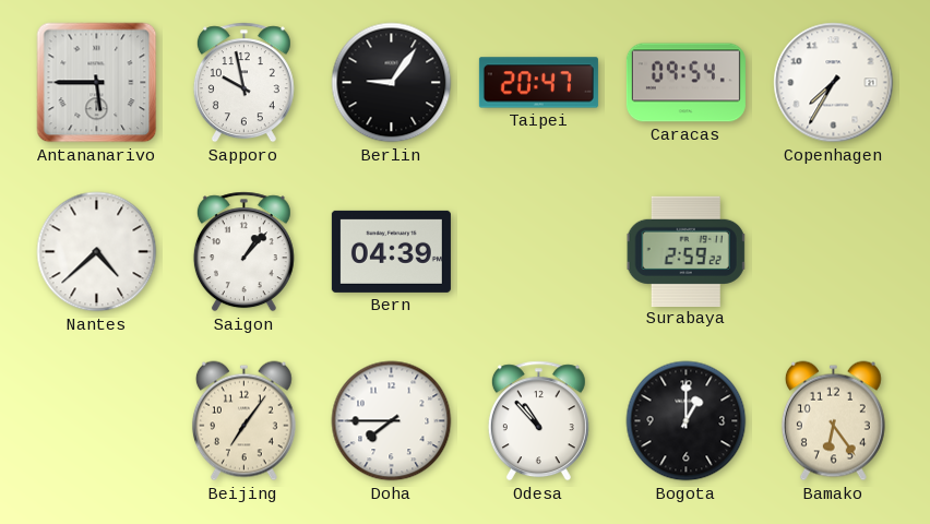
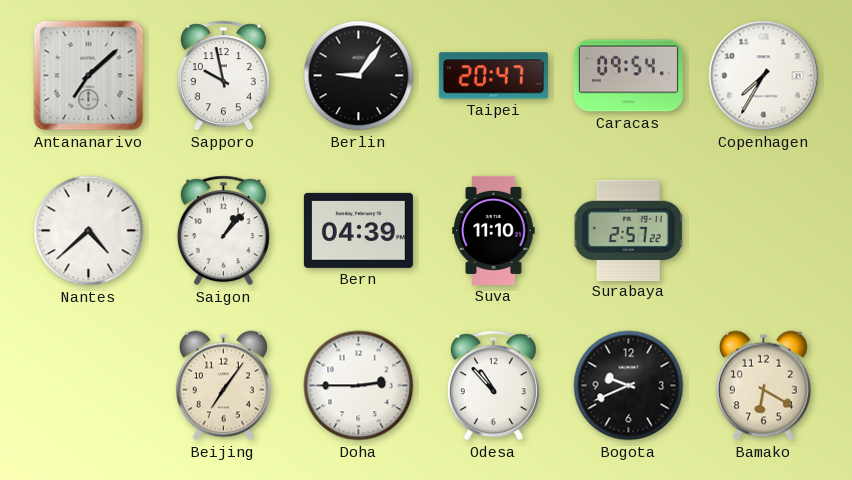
Antananarivo: 5:45 -> 7:08 (89, 76)
Suva: none -> 11:10 (494, 230)
Surabaya: 2:59 -> 2:57 (629, 230)
Doha: 7:45 -> 2:45 (359, 386)
Bogota: 1:00 -> 9:41 (629, 386)
Bamako: 6:24 -> 6:20 (763, 386)
